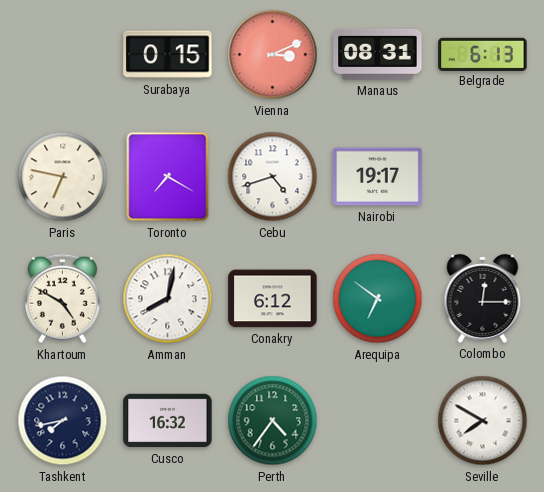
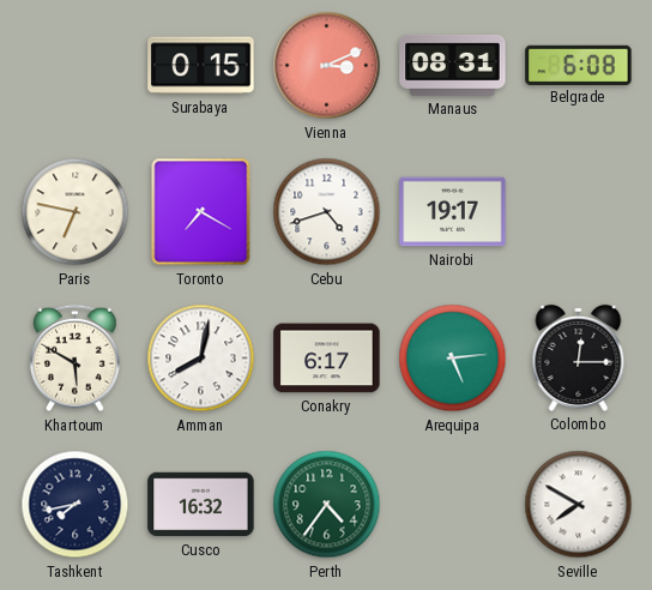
Belgrade: 6:13 -> 6:08 (579, 65)
Khartoum: 4:50 -> 5:50 (74, 359)
Conakry: 6:12 -> 6:17 (327, 359)
Arequipa: 6:51 -> 5:14 (453, 359)
